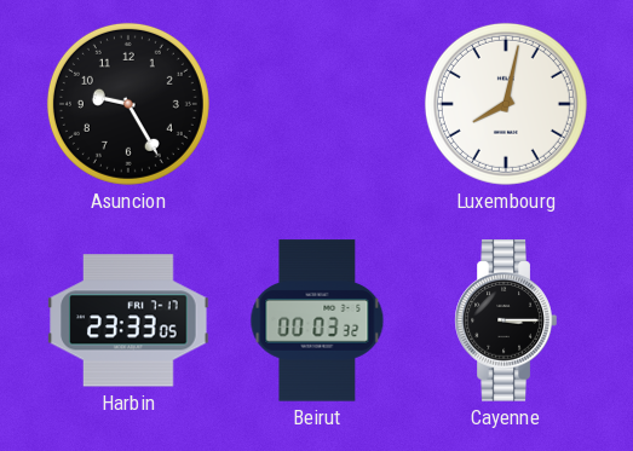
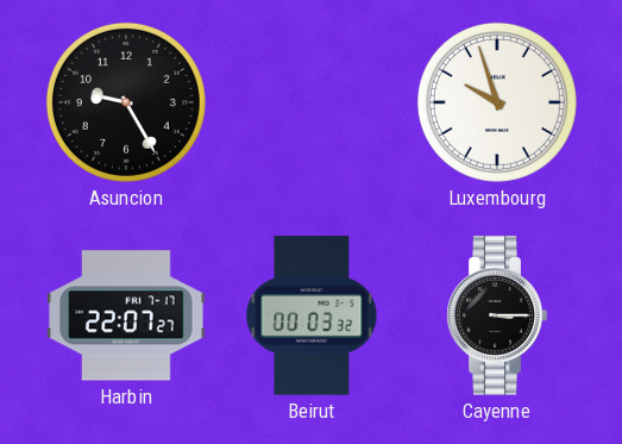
Luxembourg: 8:02 -> 9:57 (497, 102)
Harbin: 23:33 -> 22:07 (126, 315)
